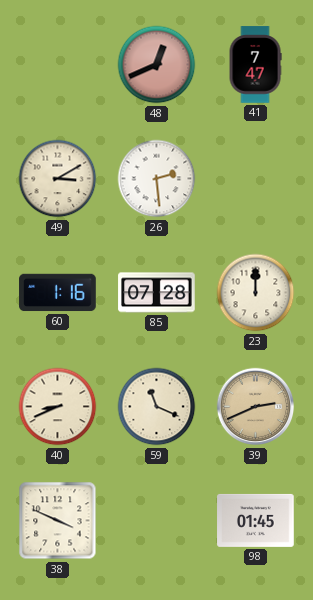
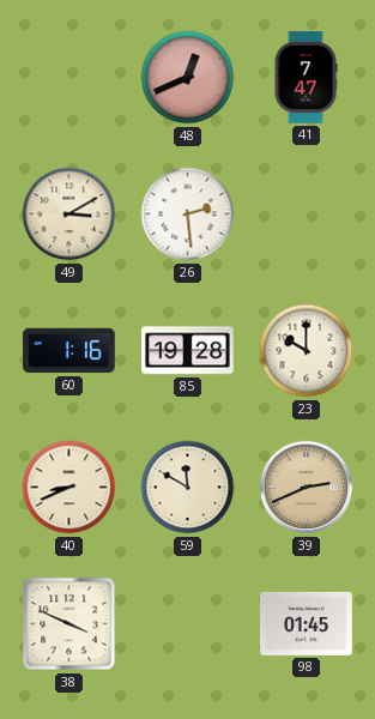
85: 07:28 -> 19:28 (188, 351)
23: 12:00 -> 10:00 (307, 351)
59: 11:19 -> 11:50 (188, 488)
